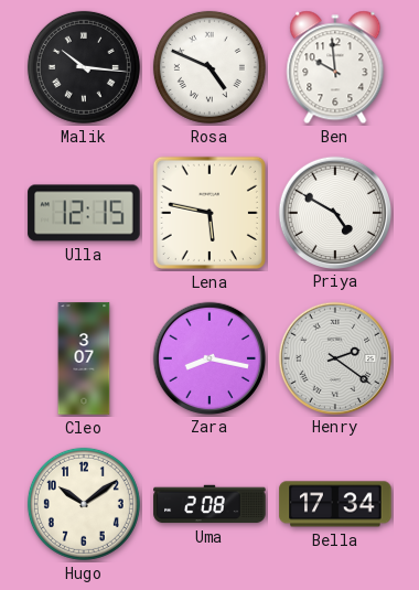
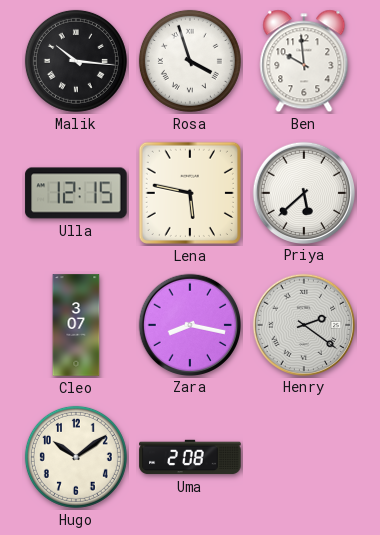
Rosa: 4:49 -> 3:57 (190, 61)
Priya: 4:50 -> 5:38 (303, 192)
Bella: 17:34 -> none (335, 504)
